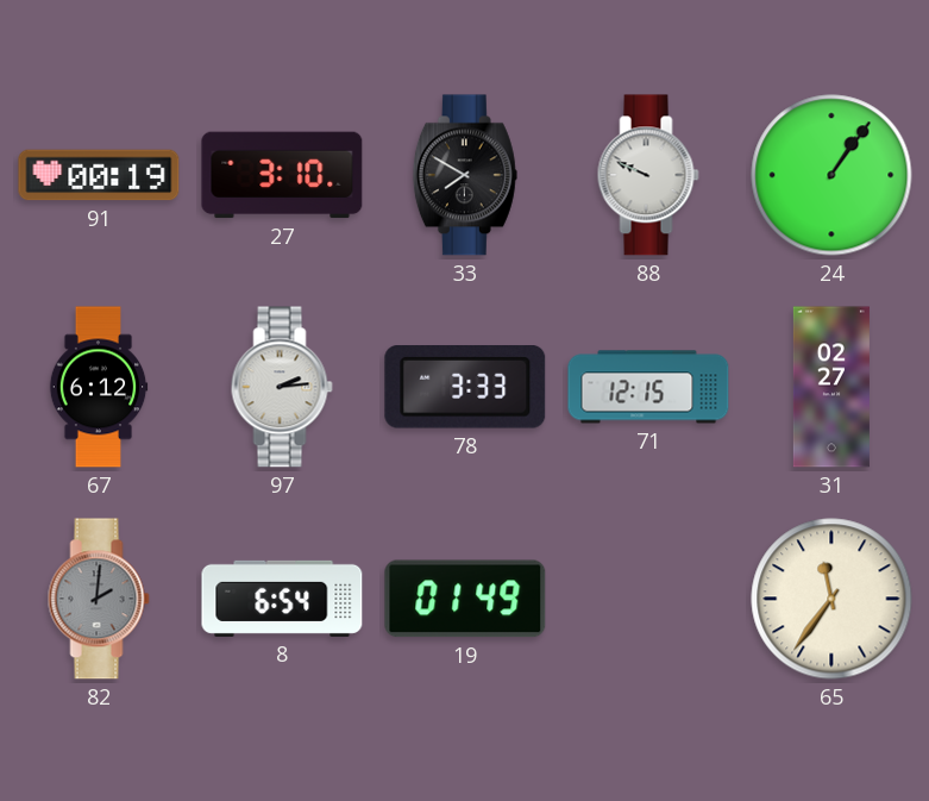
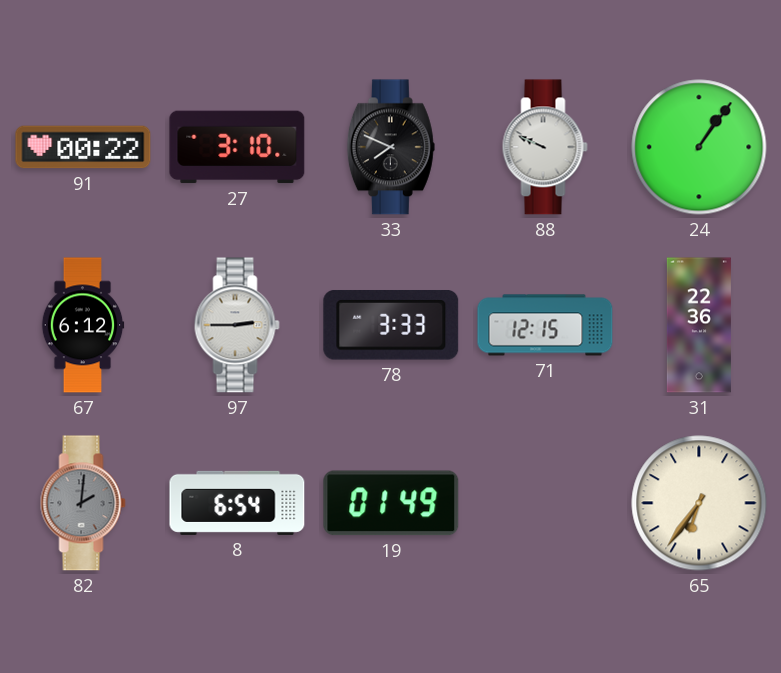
91: 00:19 -> 00:22 (83, 147)
33: 7:50 -> 7:49 (391, 147)
97: 2:14 -> 2:45 (237, 325)
31: 02:27 -> 22:36 (699, 325)
65: 11:36 -> 6:36 (699, 503)
